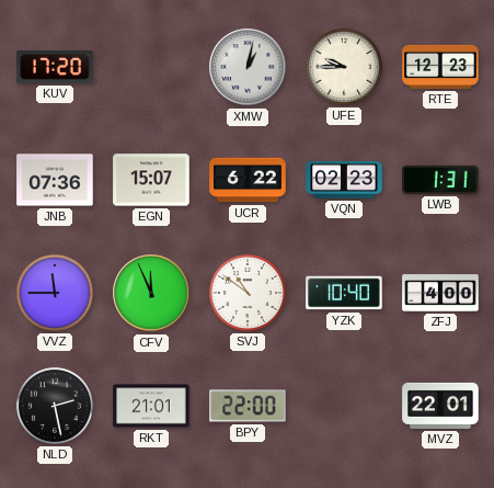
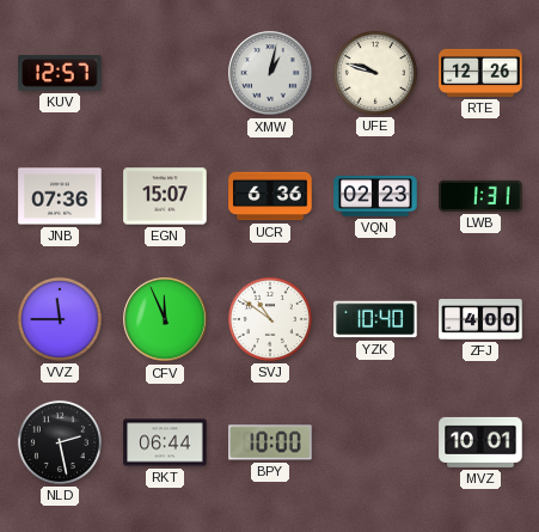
KUV: 17:20 -> 12:57 (60, 73)
UFE: 9:45 -> 9:48 (375, 73)
RTE: 12:23 -> 12:26 (480, 73)
UCR: 6:22 -> 6:36 (270, 196)
RKT: 21:01 -> 06:44 (165, 442)
BPY: 22:00 -> 10:00 (270, 442)
MVZ: 22:01 -> 10:01 (480, 442)
